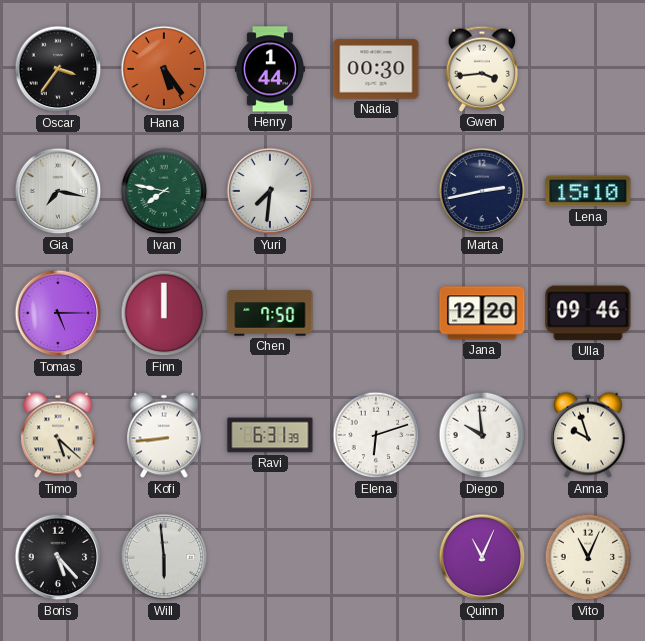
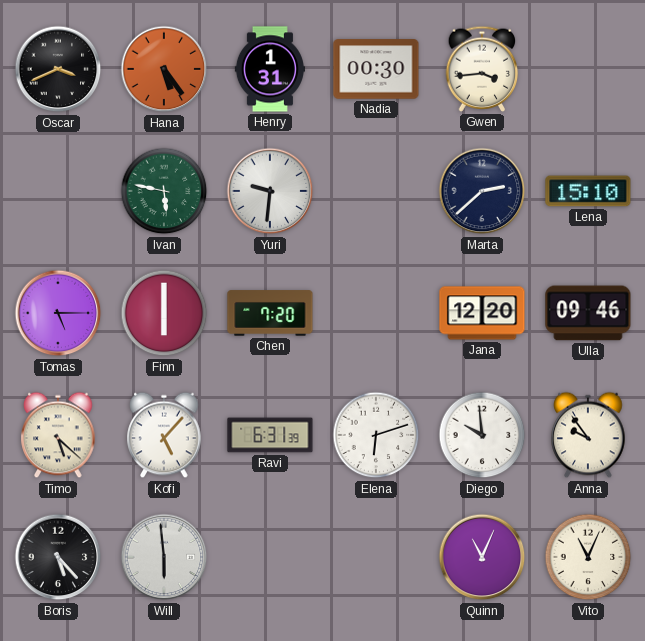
Oscar: 3:36 -> 3:41 (58, 69)
Henry: 1:44 -> 1:31 (270, 69)
Gia: 7:17 -> none (58, 191)
Ivan: 7:47 -> 5:47 (164, 191)
Yuri: 7:31 -> 9:31 (270, 191)
Marta: 2:43 -> 2:38 (482, 191)
Finn: 12:00 -> 6:00 (164, 313)
Chen: 7:50 -> 7:20 (270, 313)
Kofi: 8:44 -> 5:07 (164, 435)
Anna: 9:57 -> 9:54 (588, 435)
